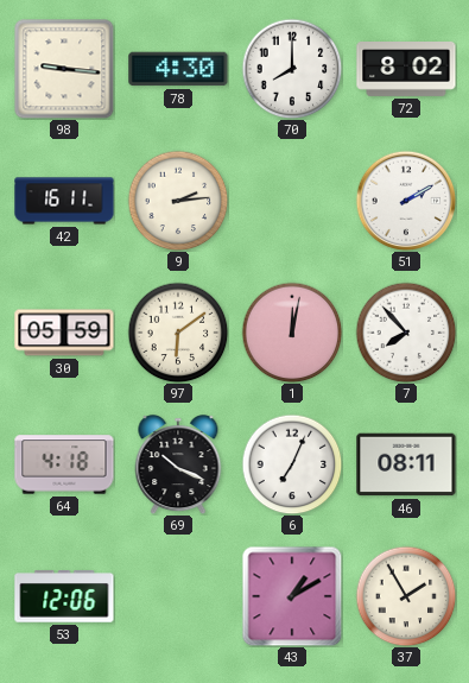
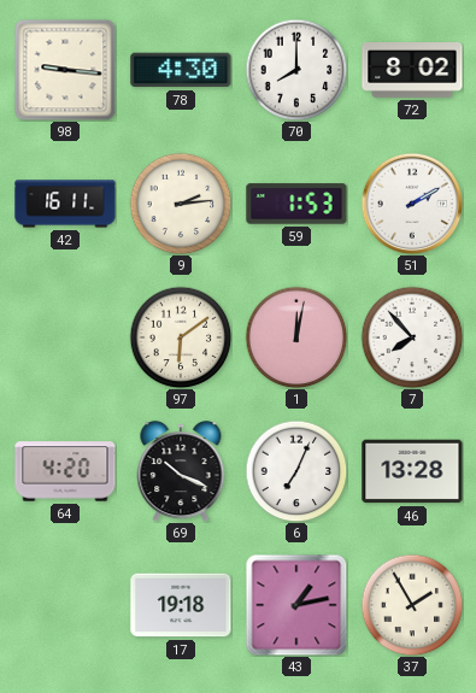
59: none -> 1:53 (296, 204)
30: 05:59 -> none (64, 333)
64: 4:18 -> 4:20 (65, 471)
46: 08:11 -> 13:28 (412, 471)
53: 12:06 -> none (64, 596)
17: none -> 19:18 (181, 605)
43: 1:10 -> 1:13 (296, 605)
